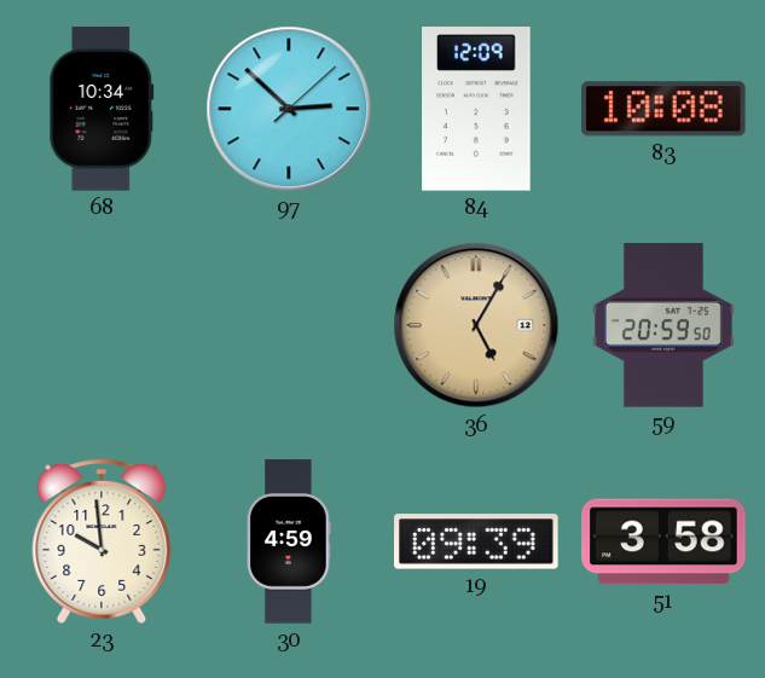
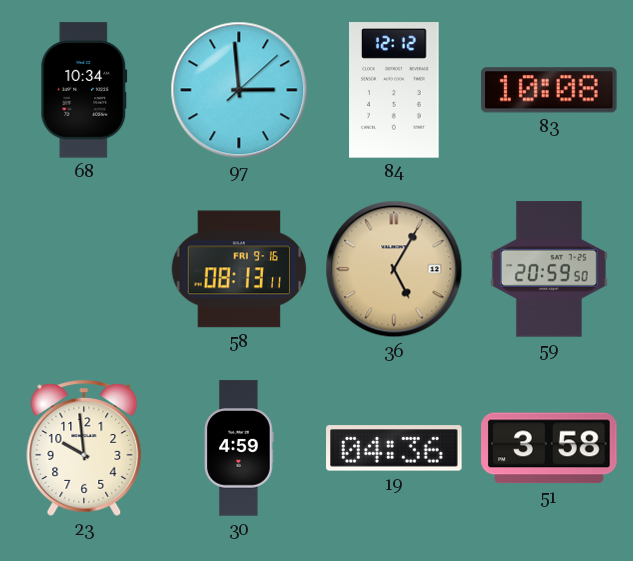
97: 2:52 -> 2:59 (239, 90)
84: 12:09 -> 12:12 (394, 90)
58: none -> 08:13 (239, 269)
19: 09:39 -> 04:36 (394, 448)
